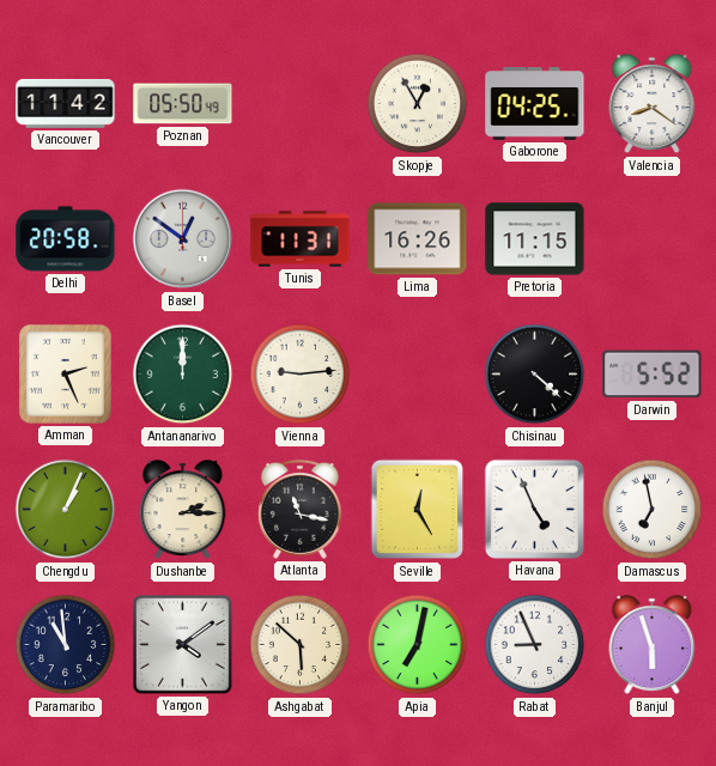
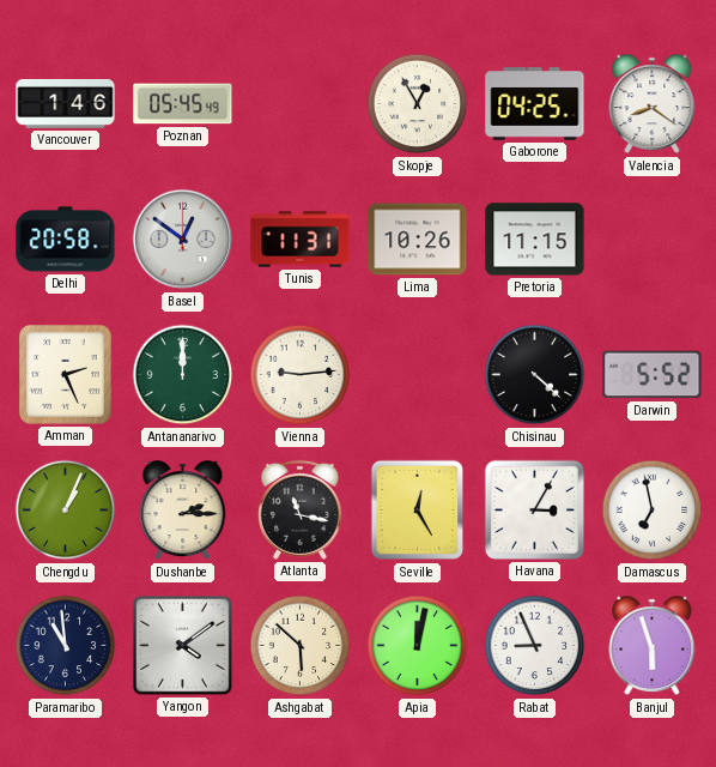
Vancouver: 11:42 -> 1:46 (66, 103)
Poznan: 05:50 -> 05:45 (183, 104)
Lima: 16:26 -> 10:26 (418, 240)
Havana: 4:56 -> 3:05 (534, 509)
Apia: 7:02 -> 12:02 (418, 646)
